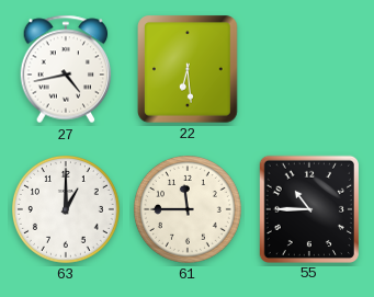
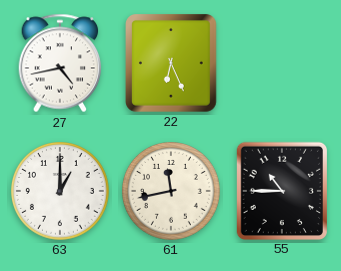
22: 6:29 -> 6:26 (172, 64)
61: 11:45 -> 11:43 (172, 192)
